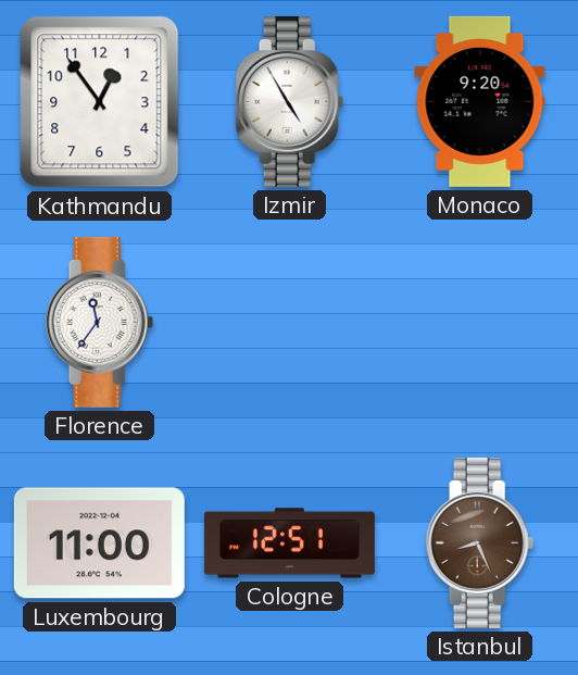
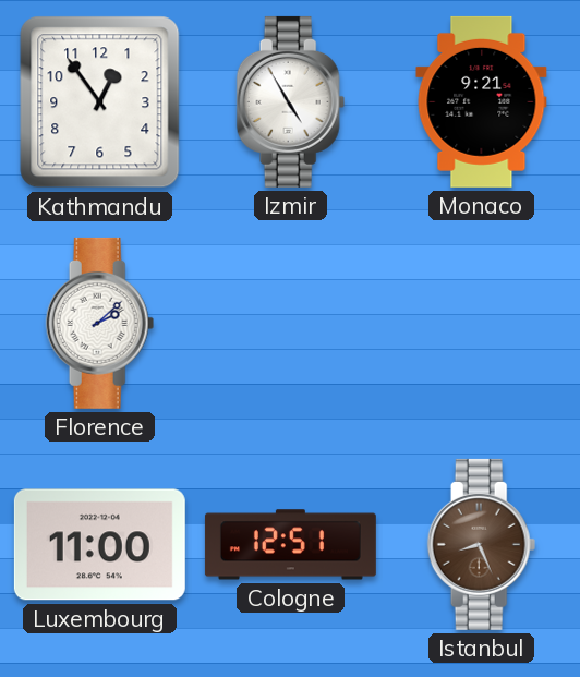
Monaco: 9:20 -> 9:21 (482, 101)
Florence: 11:36 -> 2:08 (100, 323)
